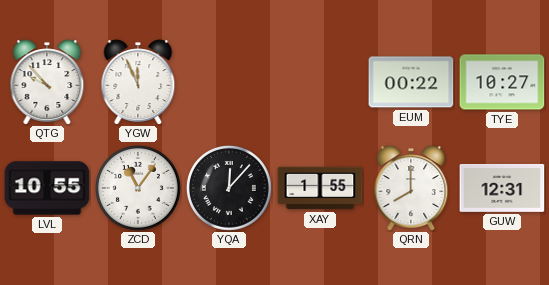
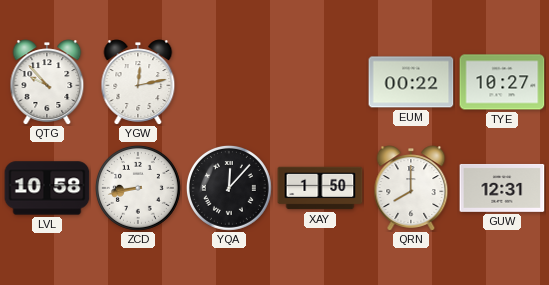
YGW: 11:56 -> 12:13 (138, 82)
LVL: 10:55 -> 10:58 (47, 188)
ZCD: 11:06 -> 8:43 (138, 188)
XAY: 1:55 -> 1:50 (320, 188)
